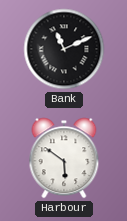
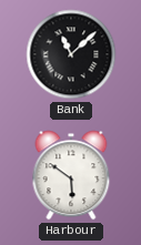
Bank: 11:11 -> 11:08 (71, 54)
